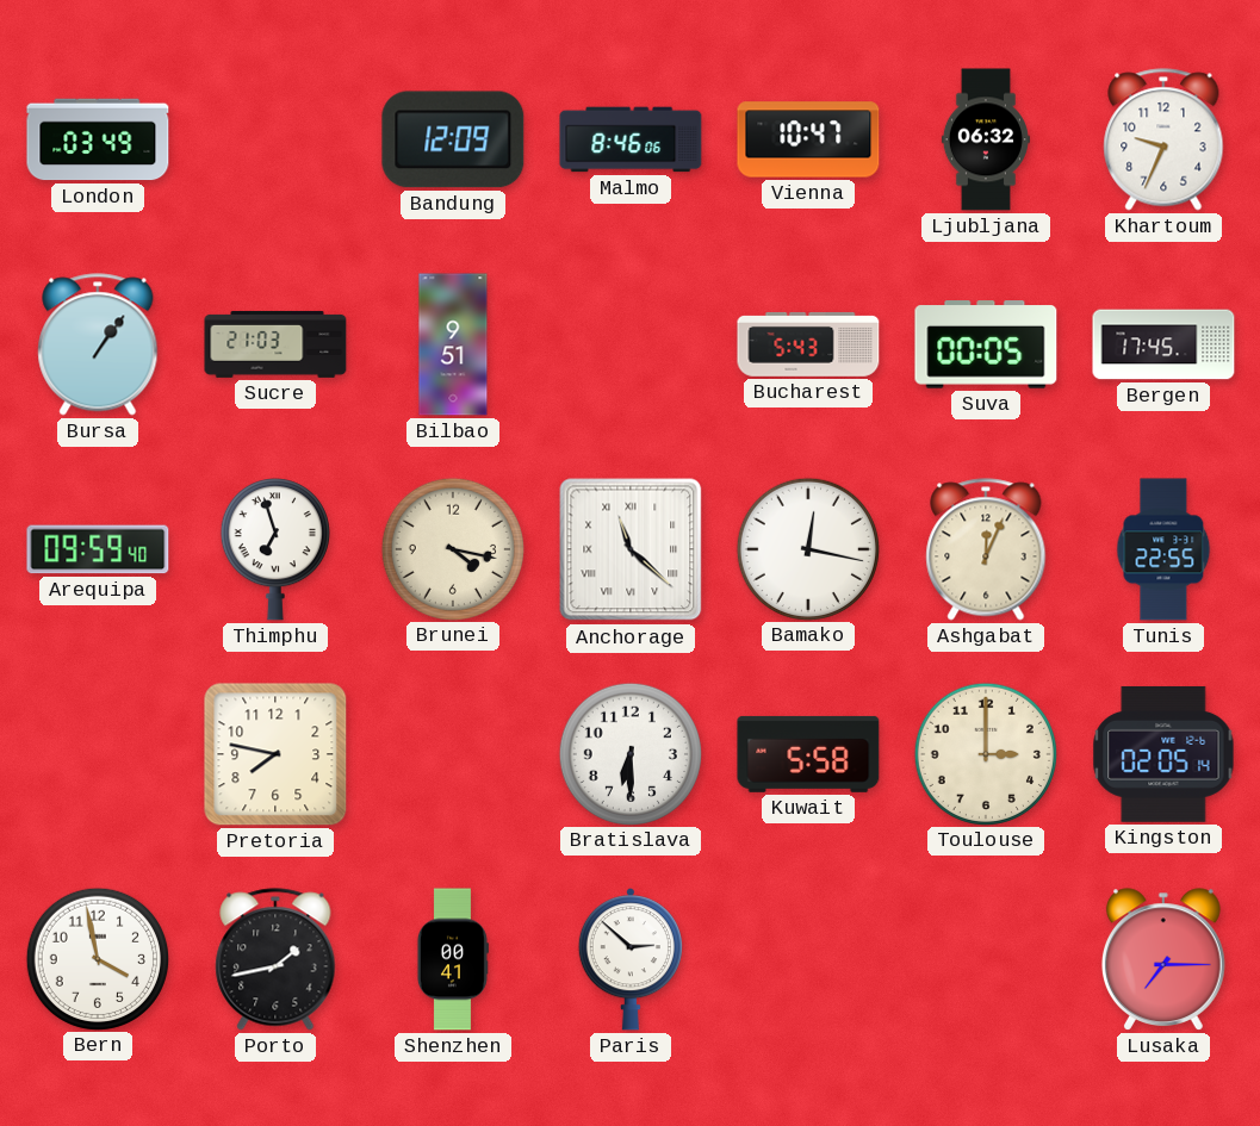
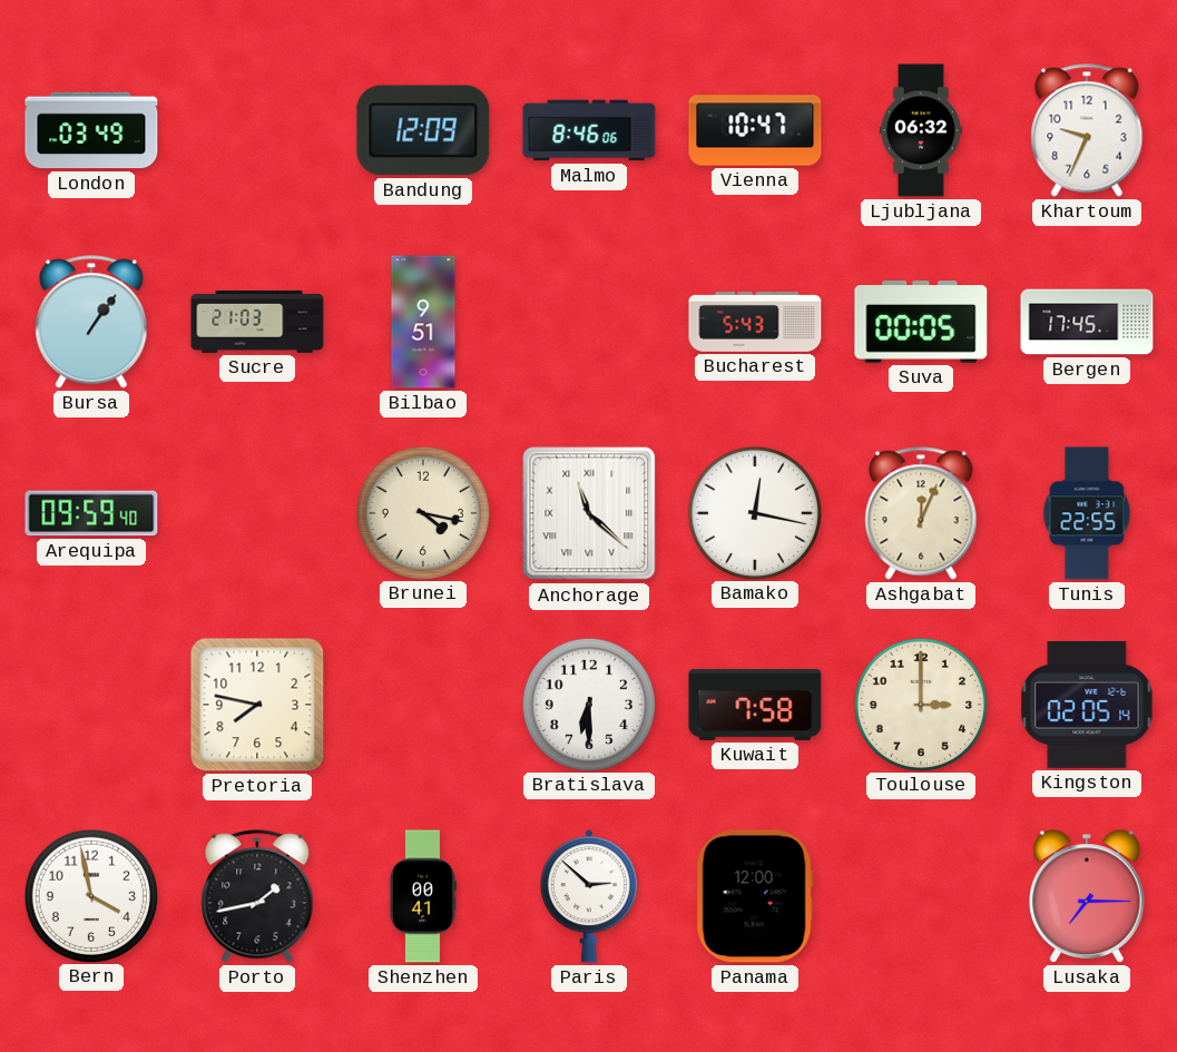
Thimphu: 6:57 -> none (275, 549)
Kuwait: 5:58 -> 7:58 (755, 705)
Panama: none -> 12:00 (755, 896)
